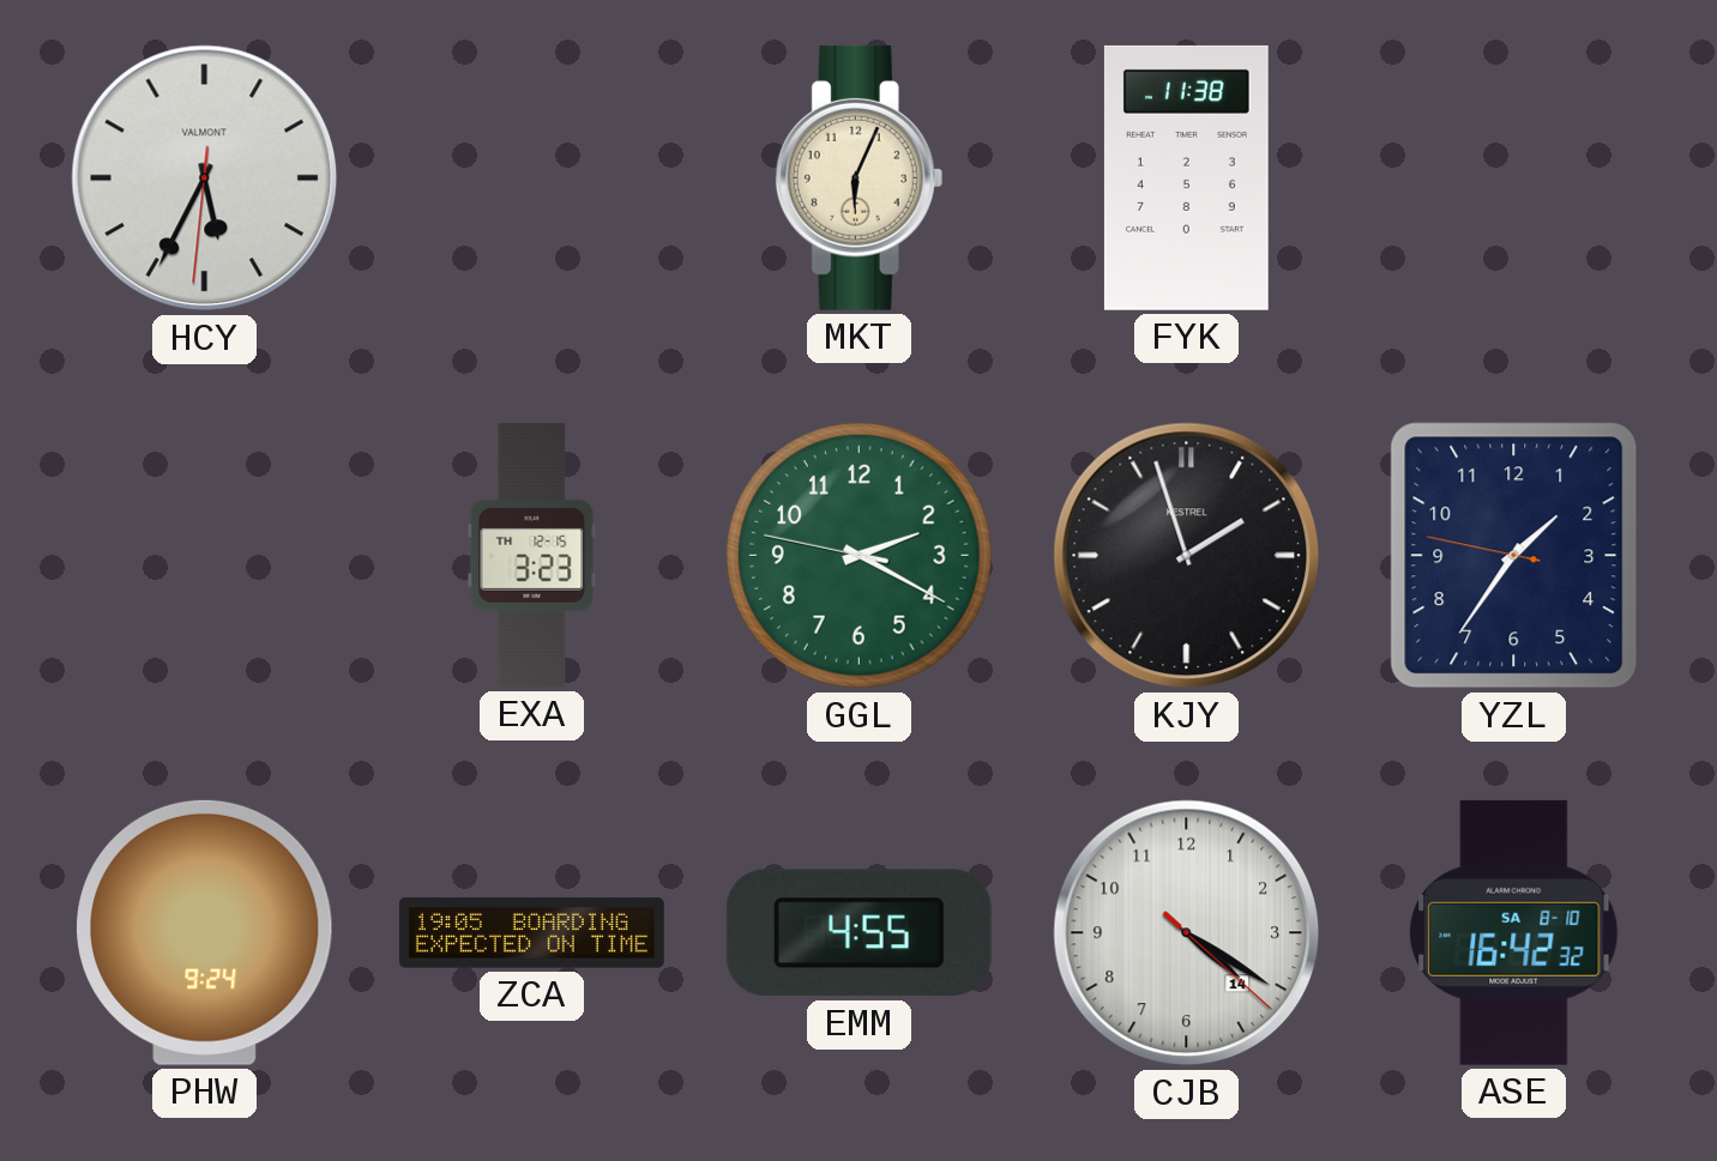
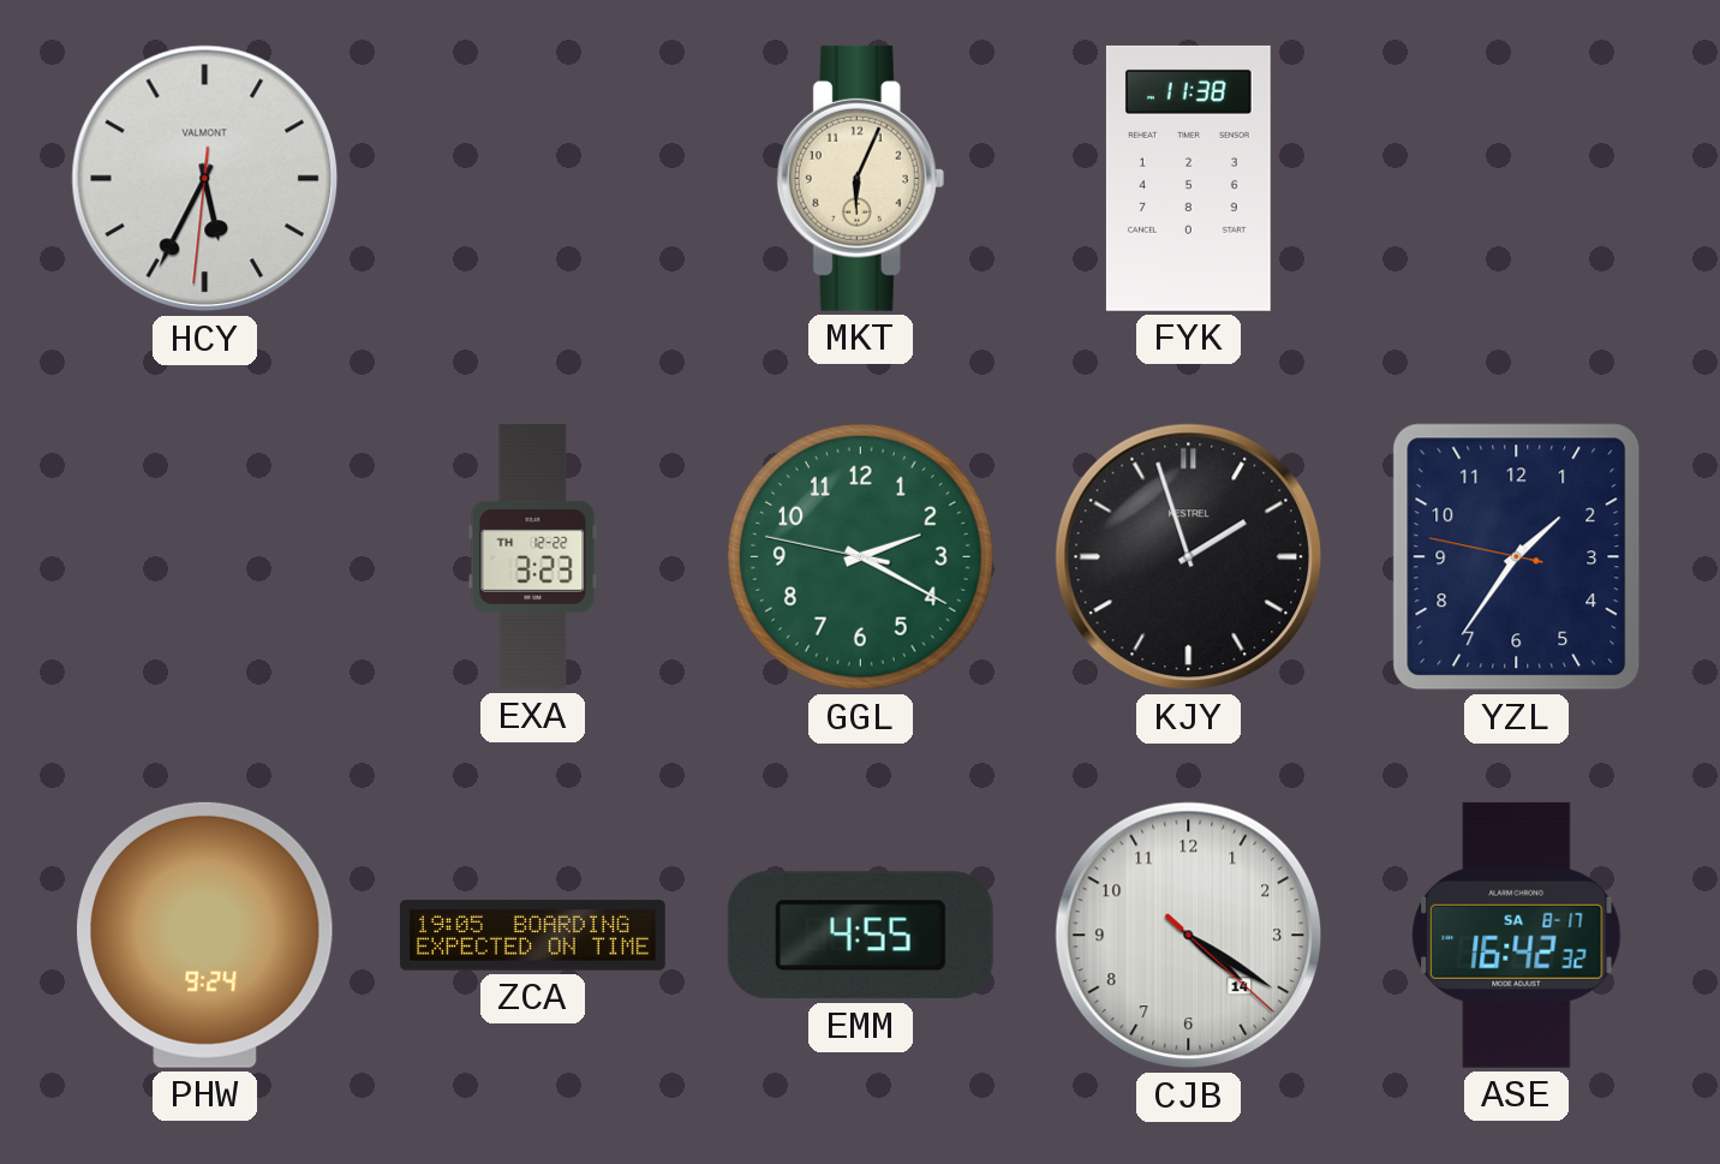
EXA date: TH 12-15 -> TH 12-22 (533, 556)
ASE date: SA 8-10 -> SA 8-17 (1517, 935)
